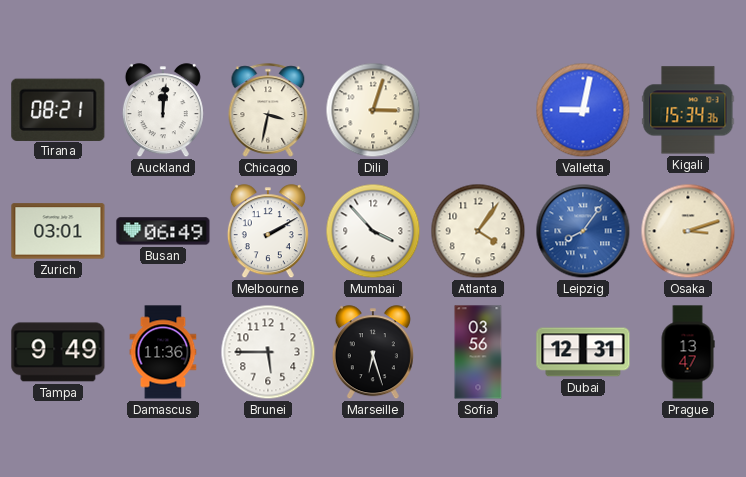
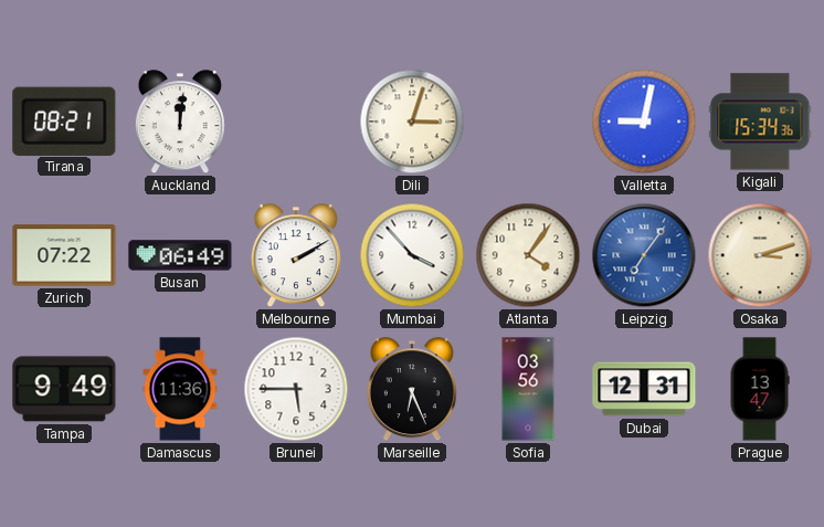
Chicago: 3:32 -> none (268, 110)
Zurich: 03:01 -> 07:22 (64, 255)
Leipzig: 8:06 -> 7:06 (644, 255)
Marseille: 6:27 -> 6:26 (412, 390)
